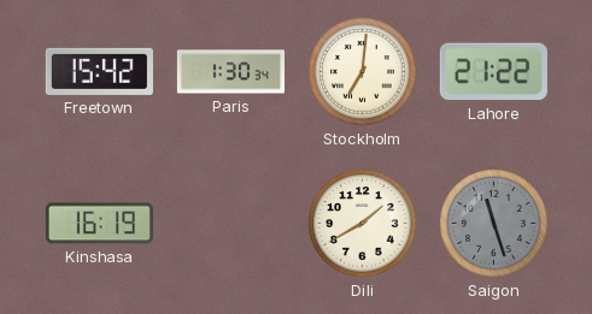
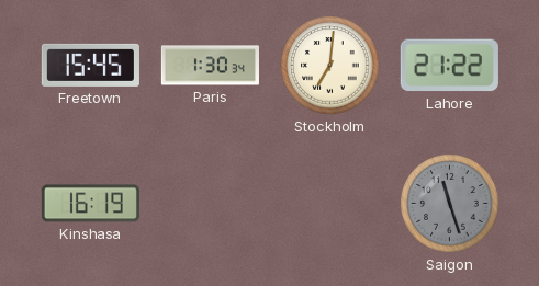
Freetown: 15:42 -> 15:45 (90, 65)
Dili: 1:40 -> none (363, 224)
